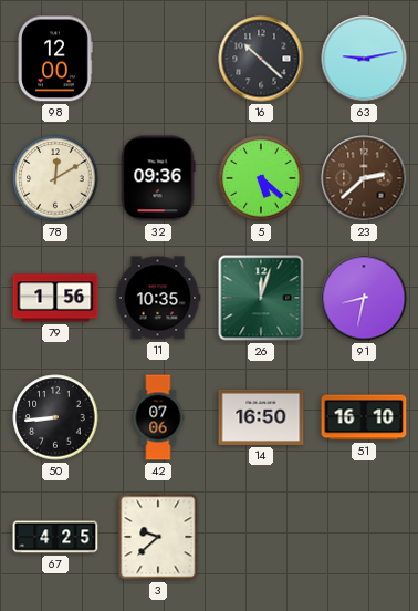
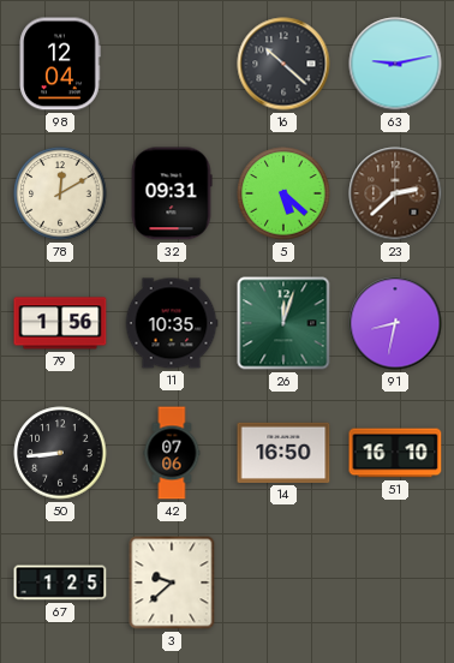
98: 12:00 -> 12:04 (60, 64)
32: 09:36 -> 09:31 (172, 193)
67: 4:25 -> 1:25 (60, 583)
